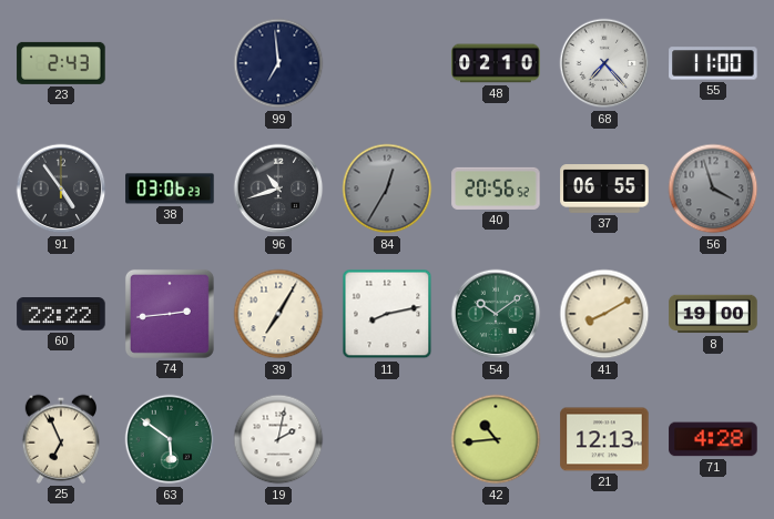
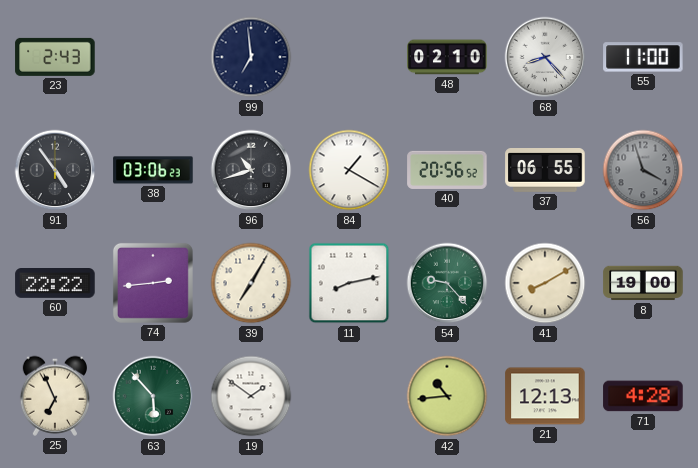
68: 7:23 -> 8:23 (545, 57)
84: 12:35 -> 1:20 (349, 170)
84 dial: grey -> white (349, 170)
54: 10:09 -> 9:23 (447, 283)
63: 5:51 -> 5:53 (153, 396)
19: 2:02 -> 1:51 (251, 396)
